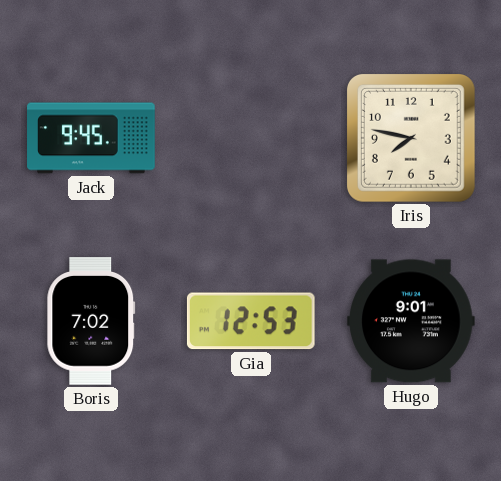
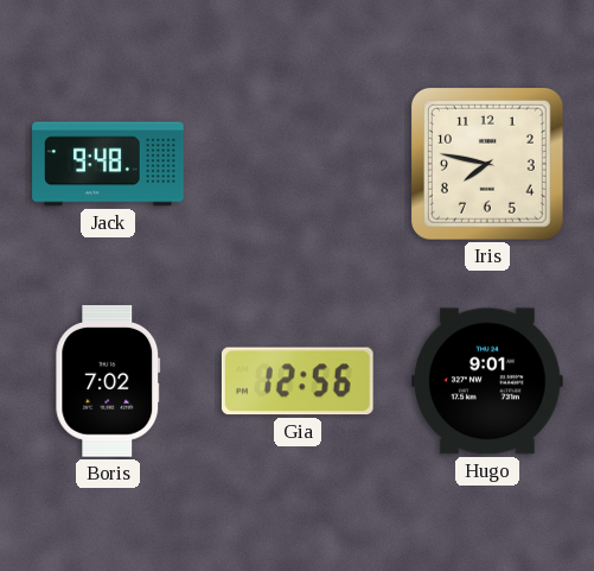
Jack: 9:45 -> 9:48 (108, 164)
Gia: 12:53 -> 12:56 (298, 381)
